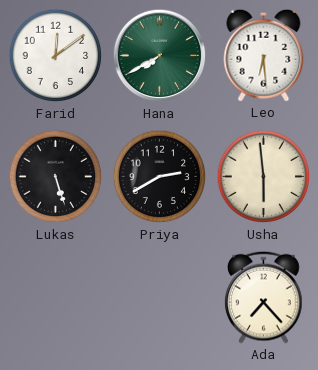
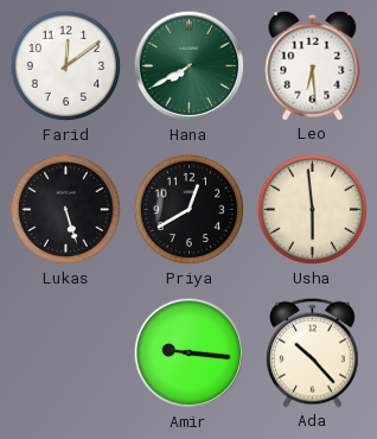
Priya: 2:40 -> 12:40 (190, 210)
Amir: none -> 9:16 (190, 354)
Ada: 7:23 -> 10:23 (313, 352)
